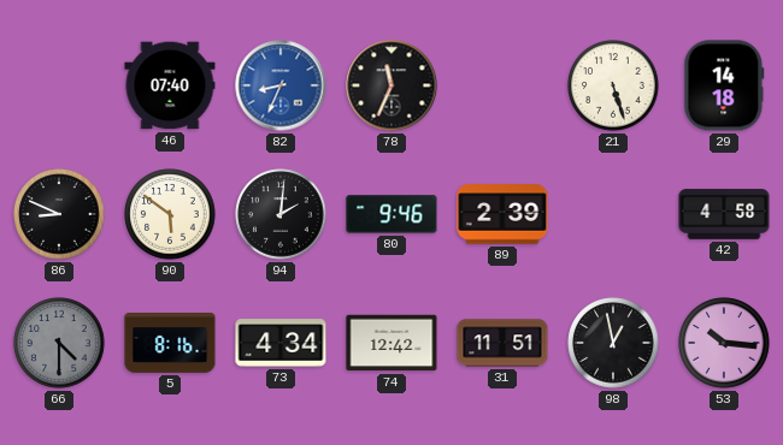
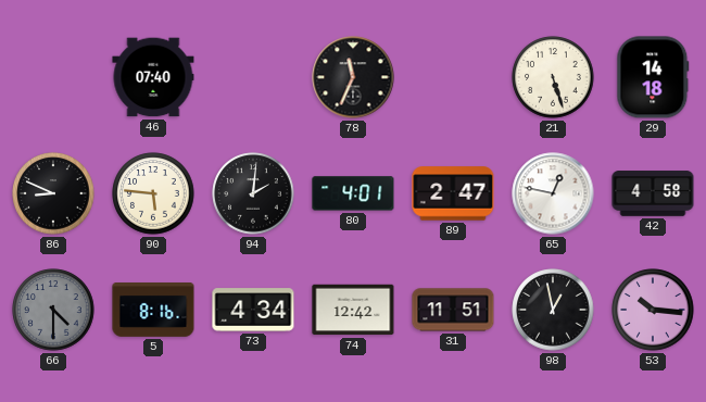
82: 8:34 -> none (281, 85)
90: 5:51 -> 5:46 (153, 193)
80: 9:46 -> 4:01 (353, 193)
89: 2:39 -> 2:47 (453, 193)
65: none -> 12:47 (553, 193)
